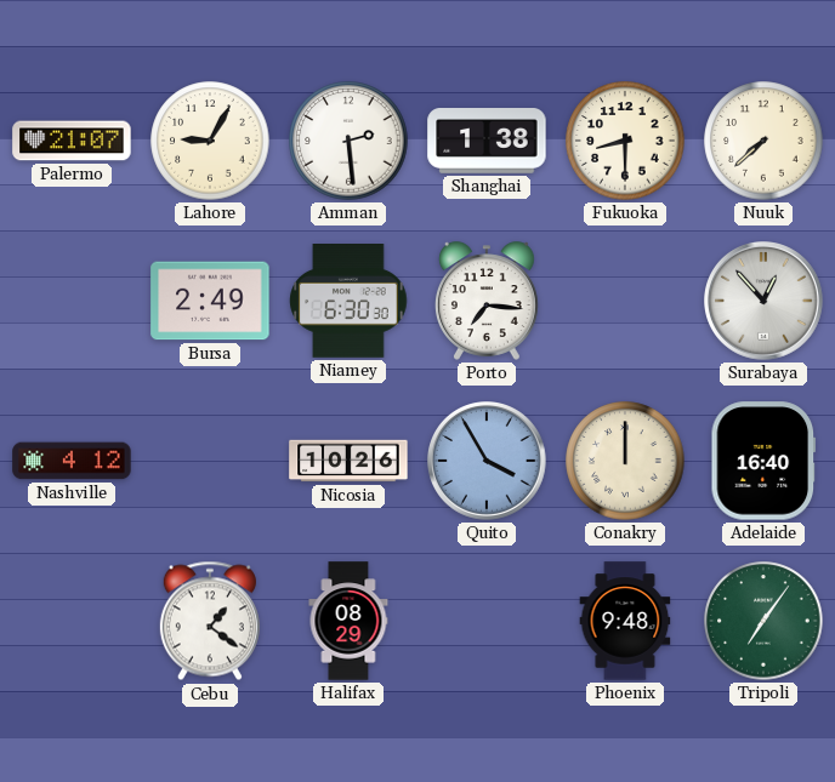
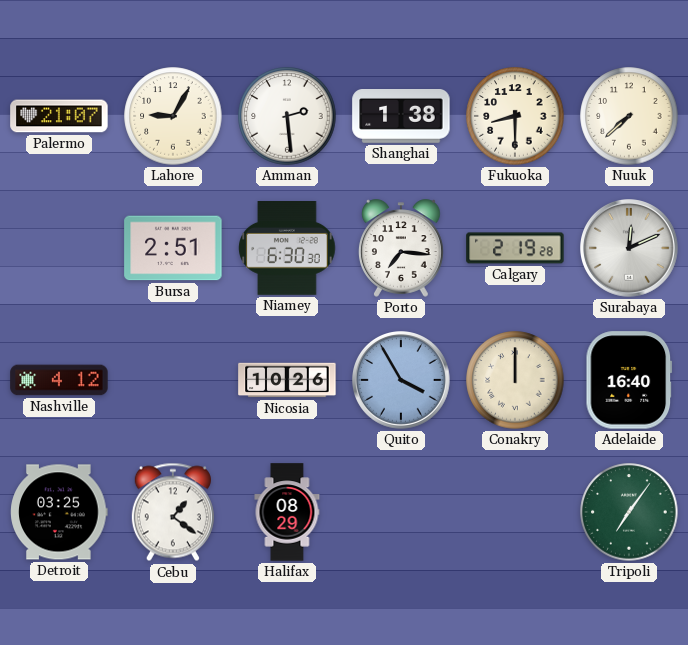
Bursa: 2:49 -> 2:51 (173, 248)
Calgary: none -> 2:19 (515, 248)
Surabaya: 12:53 -> 12:11 (630, 249)
Detroit: none -> 03:25 (59, 512)
Phoenix: 9:48 -> none (625, 621)
